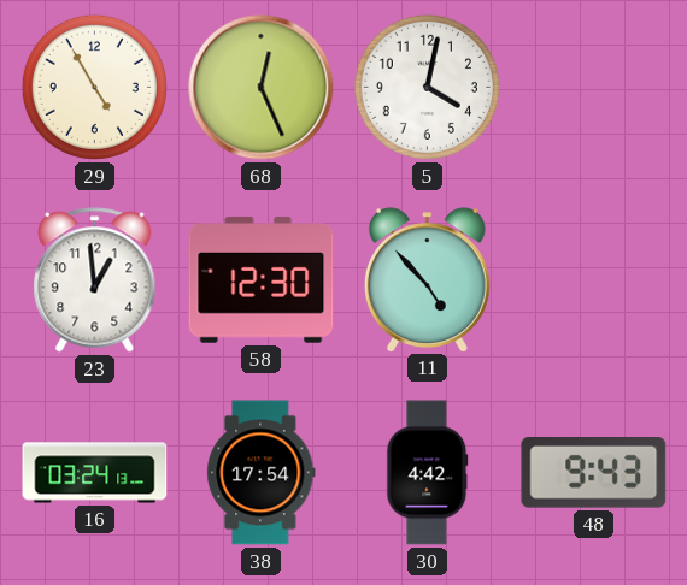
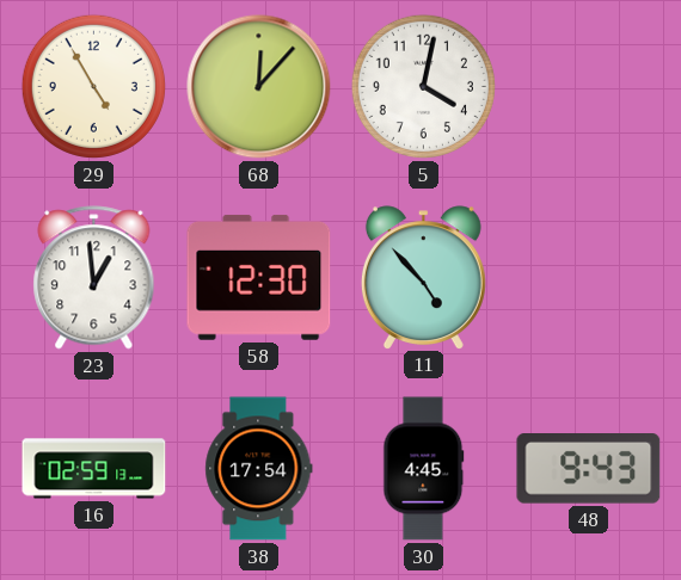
68: 12:26 -> 12:07 (259, 87)
16: 03:24 -> 02:59 (94, 469)
30: 4:42 -> 4:45 (424, 469)
